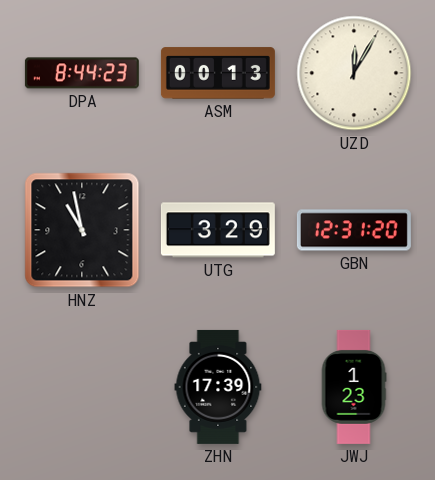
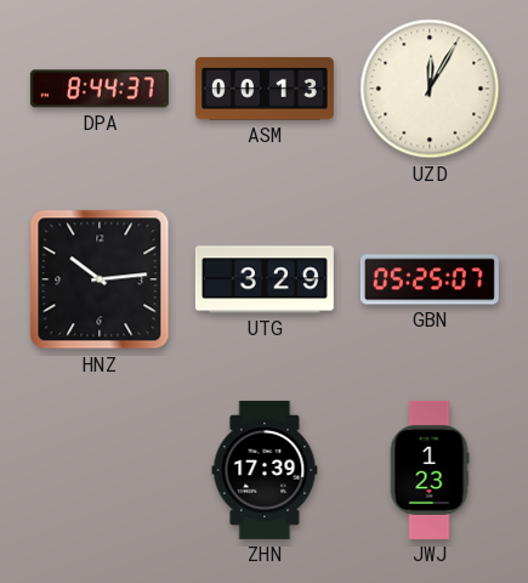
DPA: 8:44:23 -> 8:44:37 (100, 89)
HNZ: 10:58 -> 10:14 (100, 279)
GBN: 12:31 -> 05:25 (430, 279)
